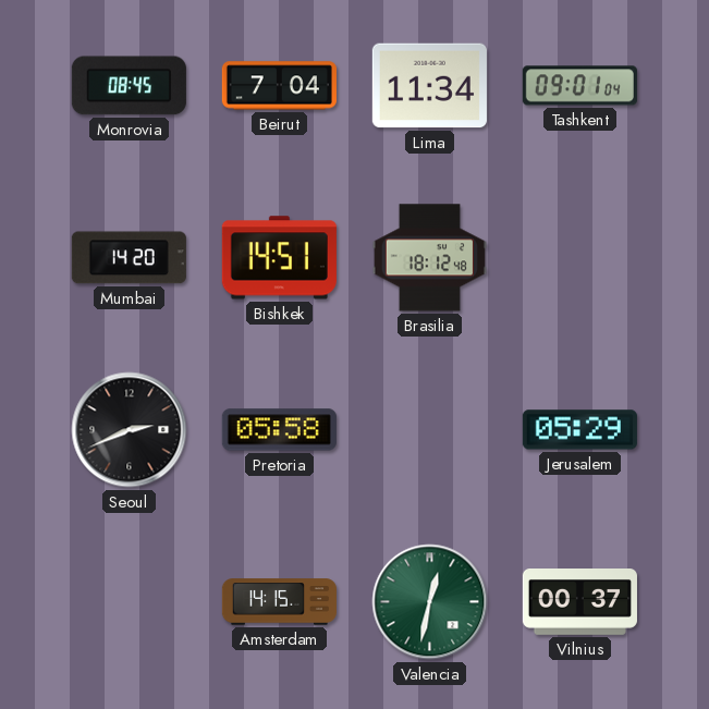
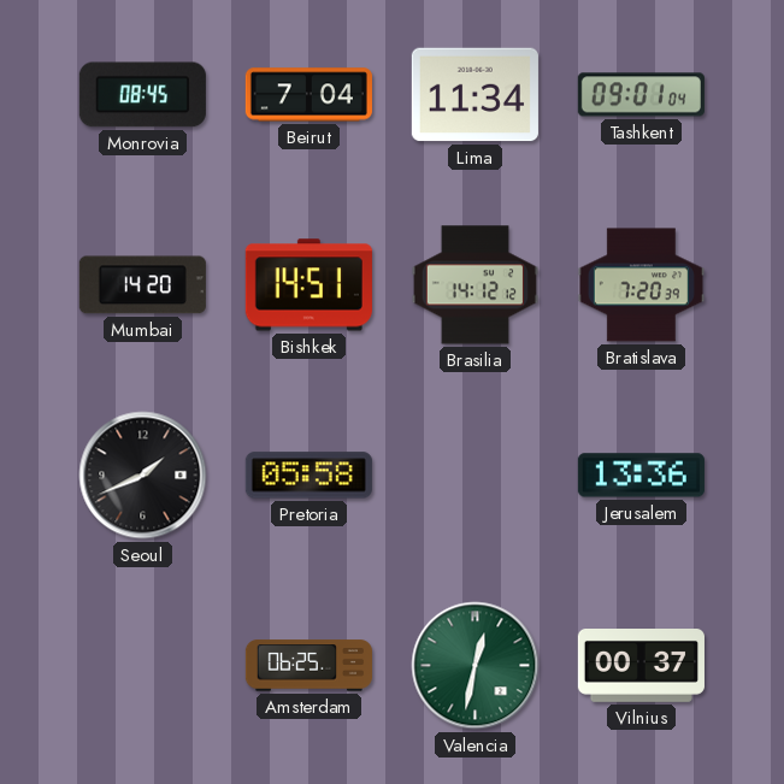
Brasilia: 18:12 -> 14:12 (474, 285)
Bratislava: none -> 7:20 (641, 285)
Seoul: 2:41 -> 1:41 (143, 476)
Jerusalem: 05:29 -> 13:36 (641, 476)
Amsterdam: 14:15 -> 06:25 (308, 666)
